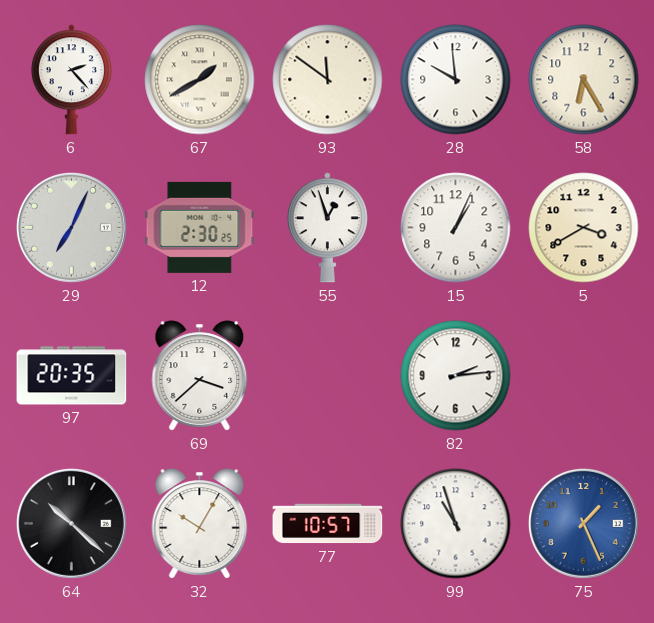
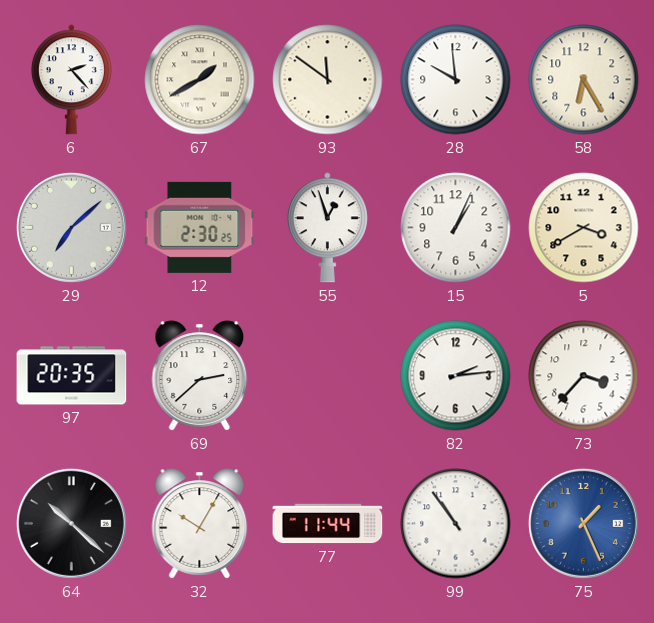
29: 7:04 -> 7:08 (71, 227)
69: 3:38 -> 2:38 (200, 376)
73: none -> 3:37 (584, 376)
77: 10:57 -> 11:44 (328, 524)
99: 10:57 -> 10:54 (456, 524)
